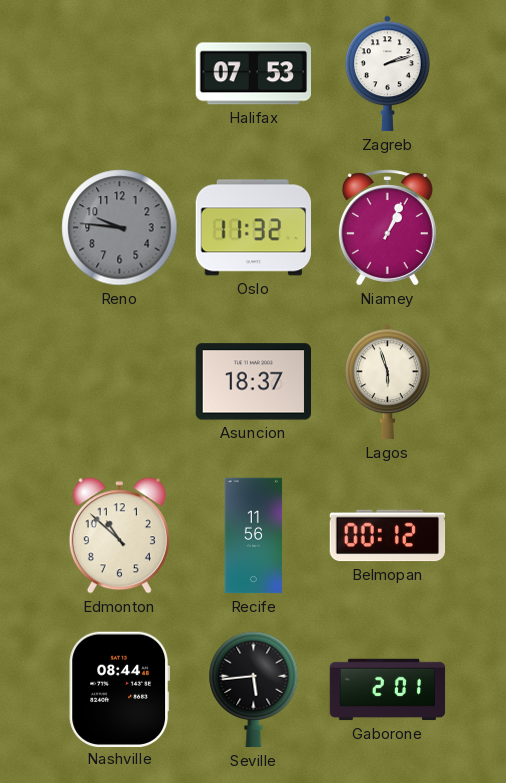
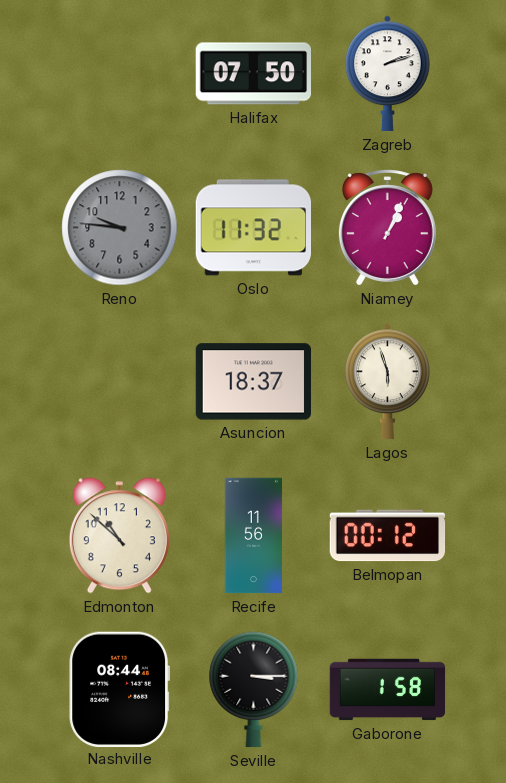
Halifax: 07:53 -> 07:50 (253, 74)
Seville: 5:44 -> 3:15 (254, 690)
Gaborone: 2:01 -> 1:58 (388, 690)
